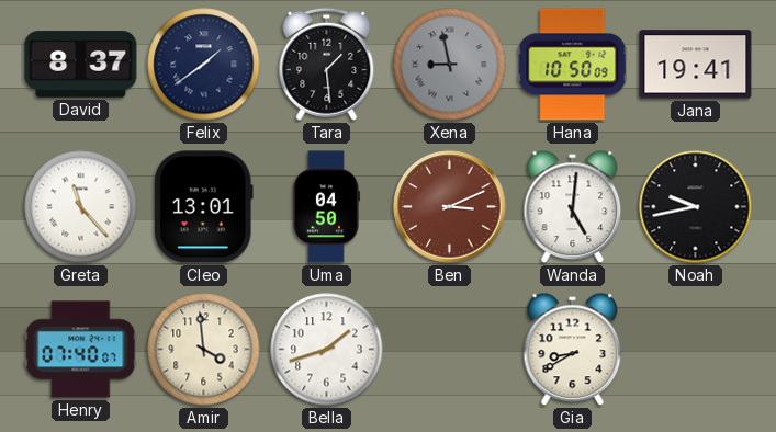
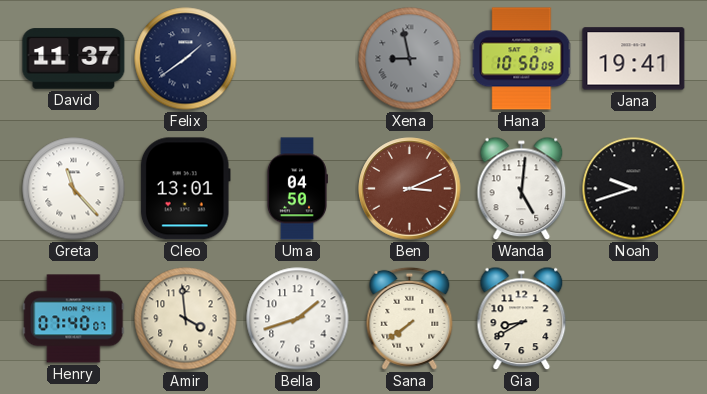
David: 8:37 -> 11:37 (74, 59)
Tara: 1:29 -> none (327, 64)
Noah: 9:43 -> 9:42 (634, 189)
Sana: none -> 7:39 (410, 318)
